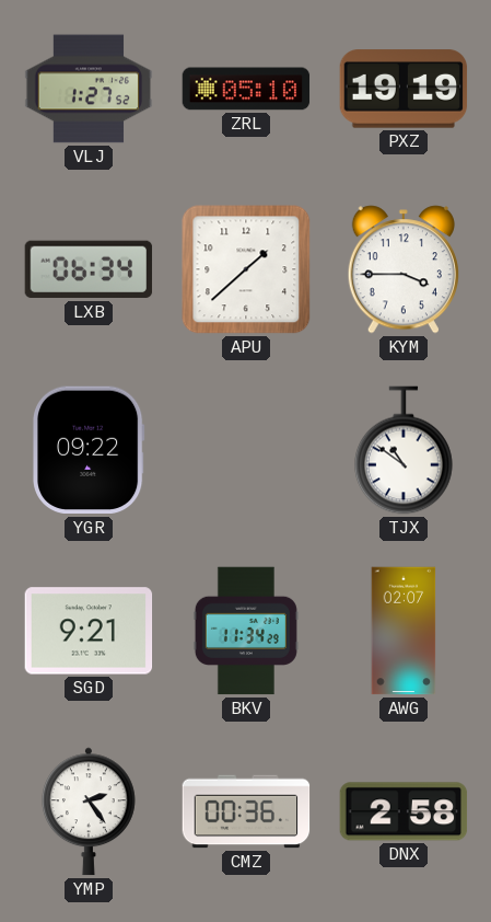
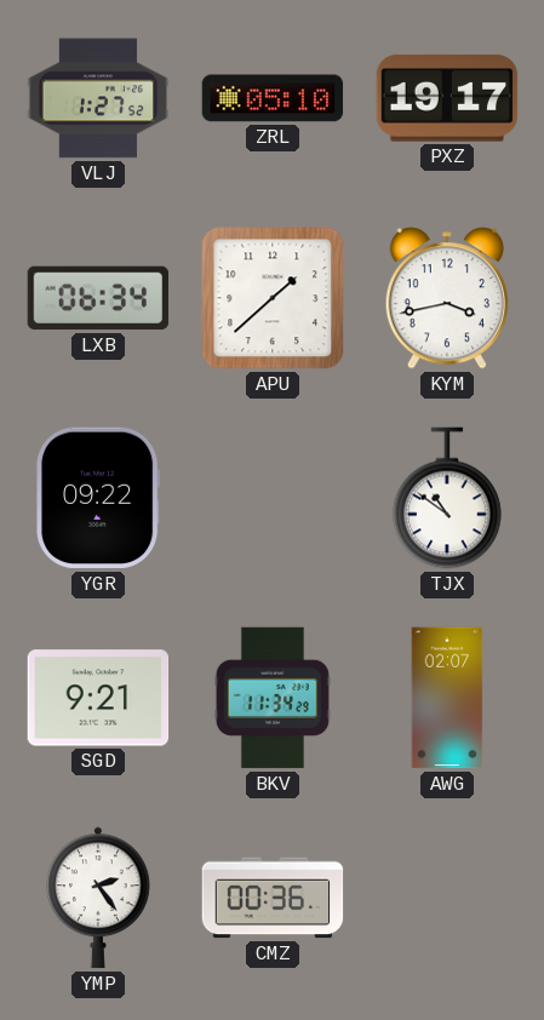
PXZ: 19:19 -> 19:17 (447, 98)
KYM: 3:45 -> 3:43 (447, 298)
DNX: 2:58 -> none (404, 811)
